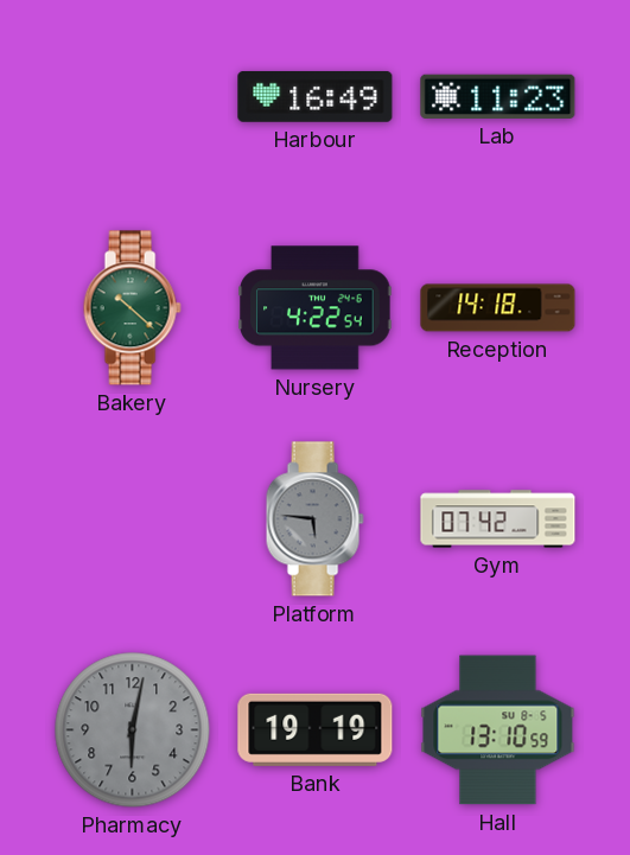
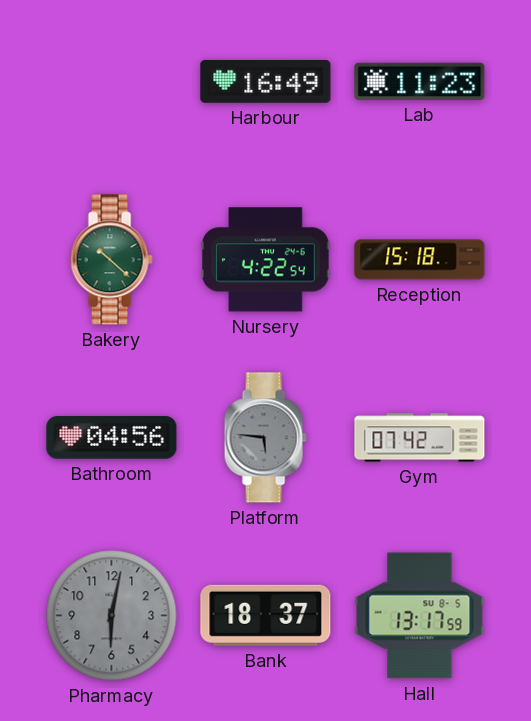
Reception: 14:18 -> 15:18 (420, 260)
Bathroom: none -> 04:56 (112, 438)
Bank: 19:19 -> 18:37 (266, 615)
Hall: 13:10 -> 13:17 (420, 616)
